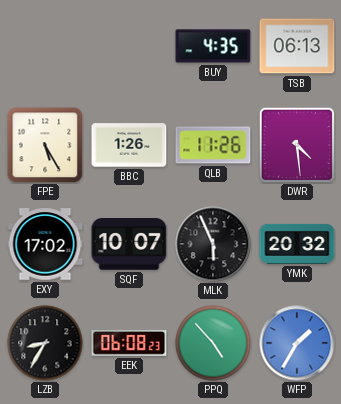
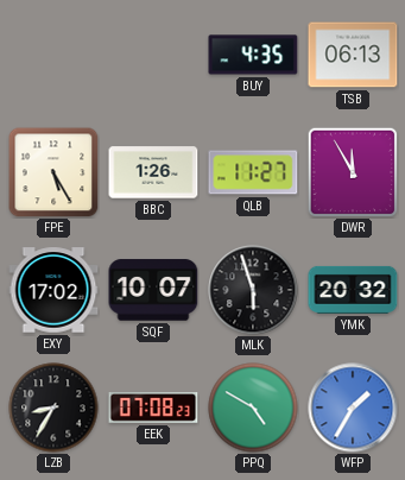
QLB: 11:26 -> 11:27 (253, 172)
DWR: 4:29 -> 11:55 (353, 172)
MLK: 5:56 -> 5:57 (253, 290)
EEK: 06:08 -> 07:08 (153, 409)
PPQ: 4:53 -> 4:50 (253, 408)
